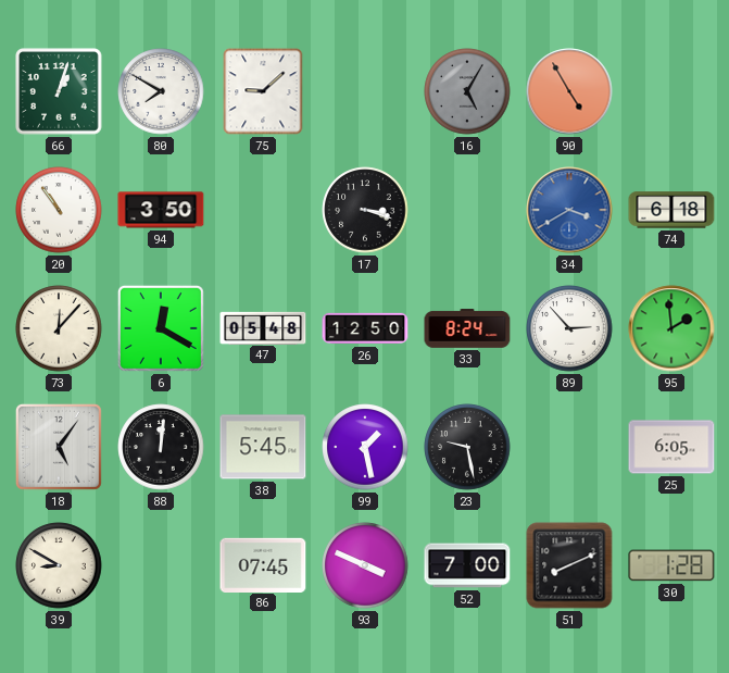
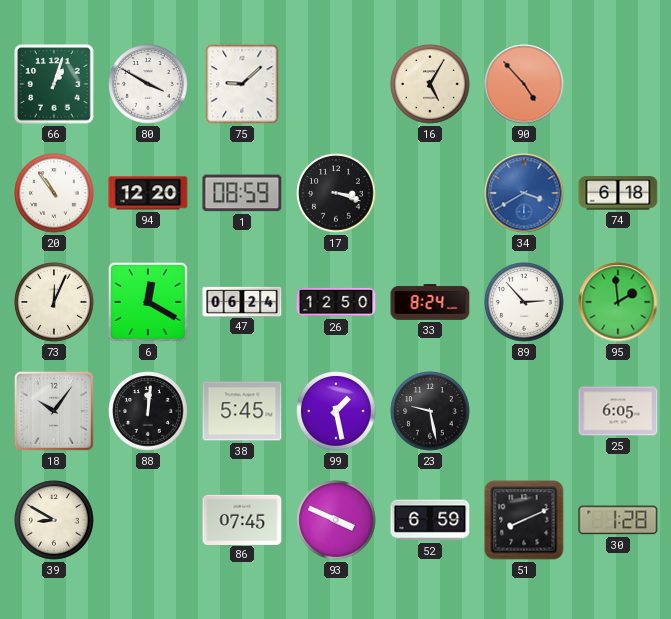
80: 7:50 -> 3:50 (148, 84)
16 dial: grey -> cream (430, 84)
90: 4:55 -> 4:53 (524, 84)
94: 3:50 -> 12:20 (148, 193)
1: none -> 08:59 (242, 193)
73: 12:07 -> 12:04 (54, 302)
47: 05:48 -> 06:24 (242, 301)
18: 5:06 -> 10:06 (54, 411)
52: 7:00 -> 6:59 (430, 520)
